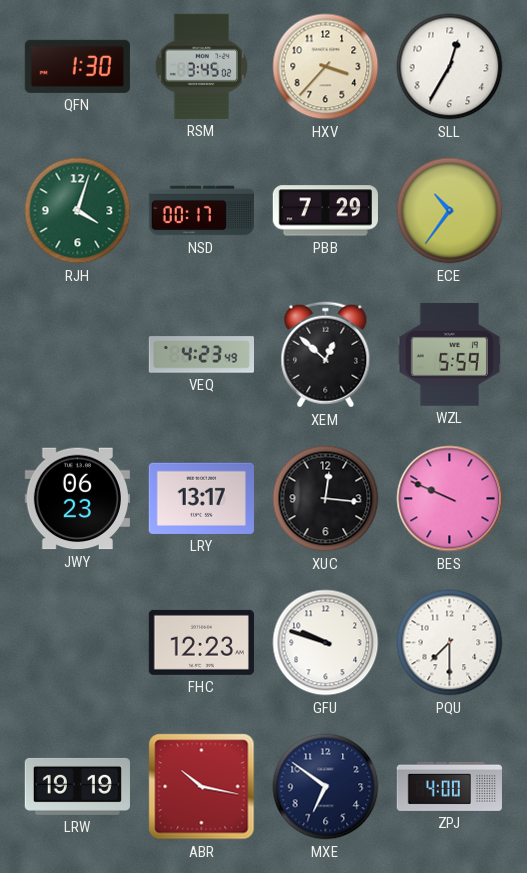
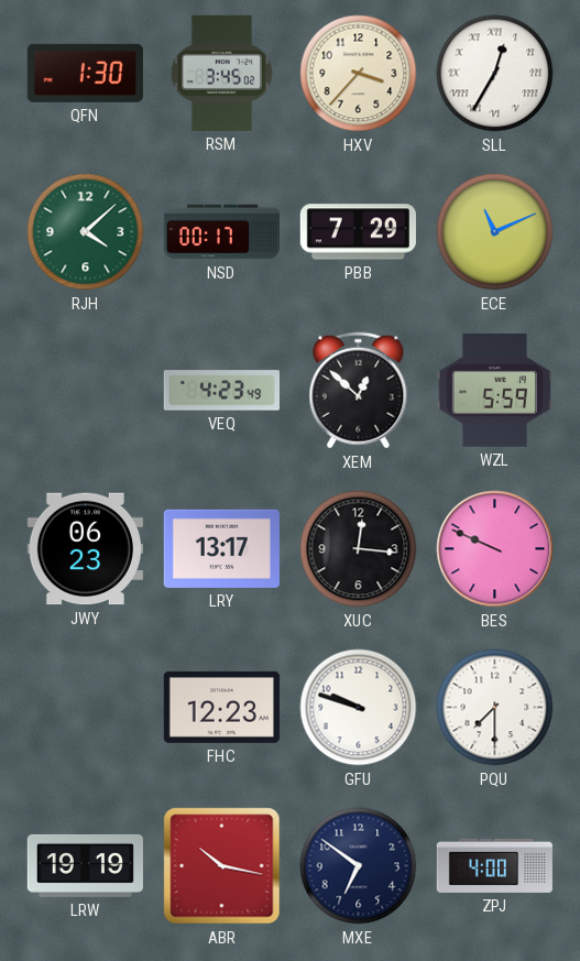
SLL numerals: Arabic -> Roman (495, 74)
RJH: 4:03 -> 4:08 (86, 232)
ECE: 10:36 -> 11:11 (495, 232)
